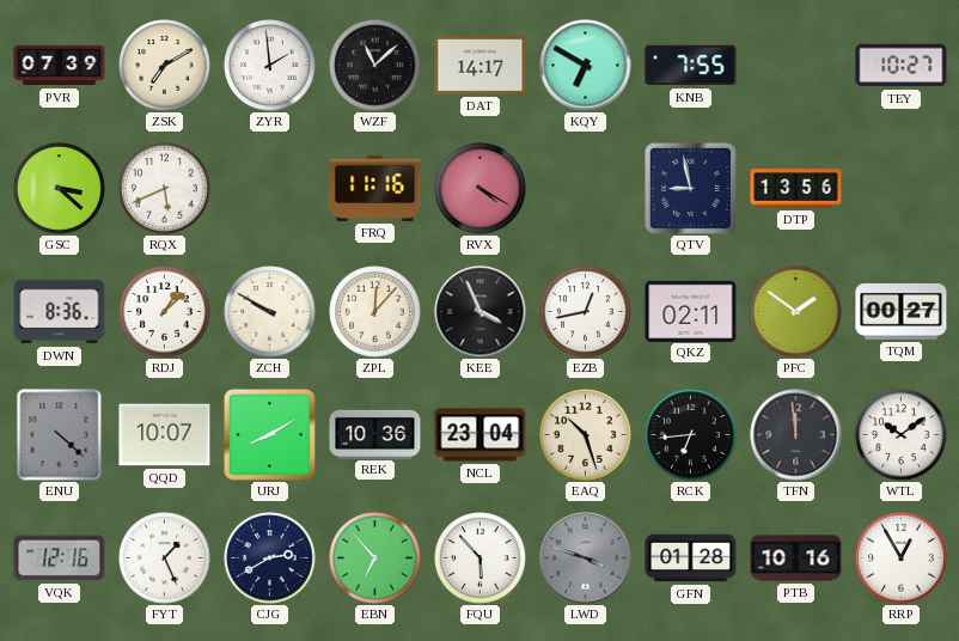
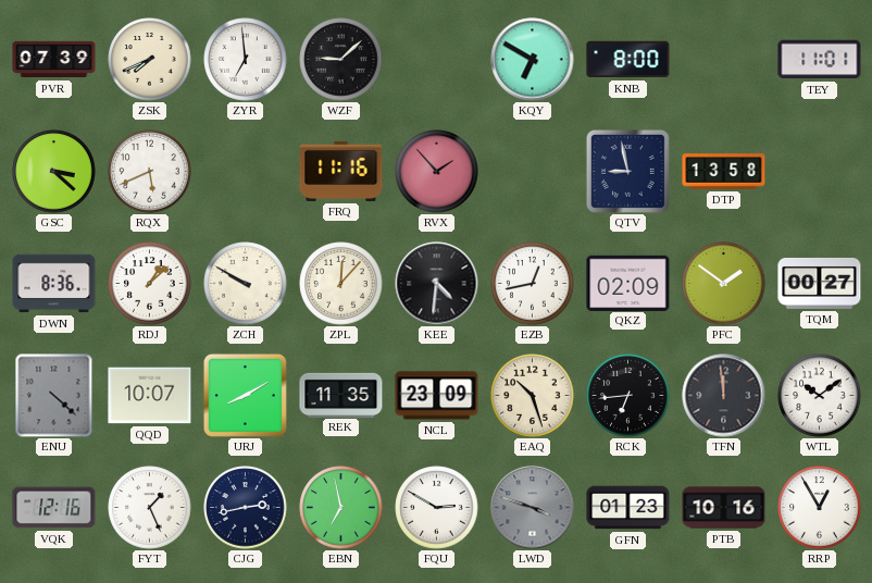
ZSK: 7:10 -> 7:41 (150, 60)
ZYR: 1:59 -> 6:59 (246, 60)
WZF: 11:08 -> 9:08 (341, 60)
DAT: 14:17 -> none (481, 66)
KNB: 7:55 -> 8:00 (628, 60)
TEY: 10:27 -> 11:01 (820, 60)
RVX: 4:20 -> 1:53 (437, 172)
DTP: 13:56 -> 13:58 (724, 172)
KEE: 3:56 -> 4:31 (437, 284)
QKZ: 02:11 -> 02:09 (628, 283)
REK: 10:36 -> 11:35 (341, 395)
NCL: 23:04 -> 23:09 (437, 396)
CJG: 2:40 -> 2:43 (246, 508)
EBN: 6:53 -> 6:58 (341, 508)
FQU: 5:53 -> 2:50 (437, 508)
GFN: 01:28 -> 01:23 (628, 508)
